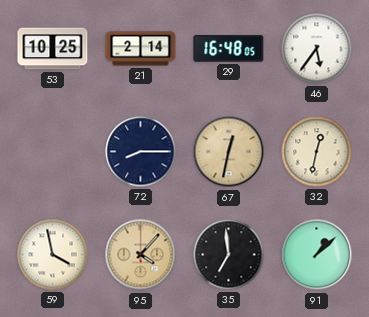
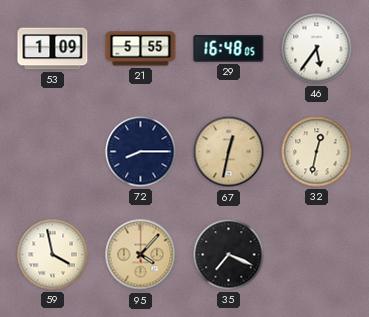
53: 10:25 -> 1:09 (53, 49)
21: 2:14 -> 5:55 (141, 49)
35: 6:59 -> 7:19 (229, 255)
91: 1:08 -> none (317, 255)
